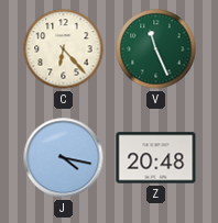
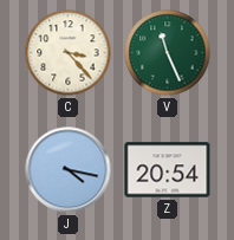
C: 6:23 -> 3:23 (69, 53)
Z: 20:48 -> 20:54 (168, 170)
